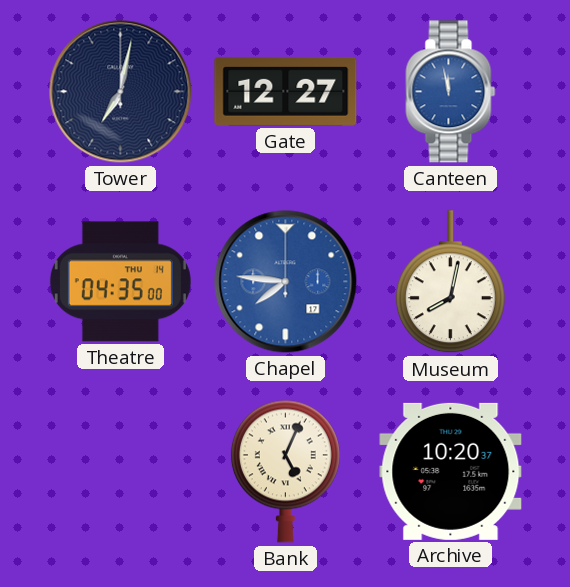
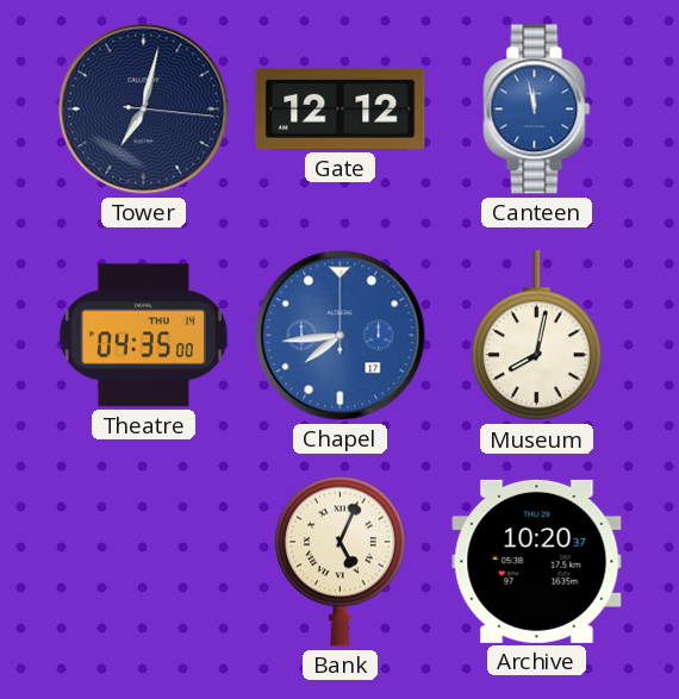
Tower: 7:02:00 -> 7:02:16 (144, 110)
Gate: 12:27 -> 12:12 (341, 108)
Chapel: 7:46 -> 7:44 (341, 336)
